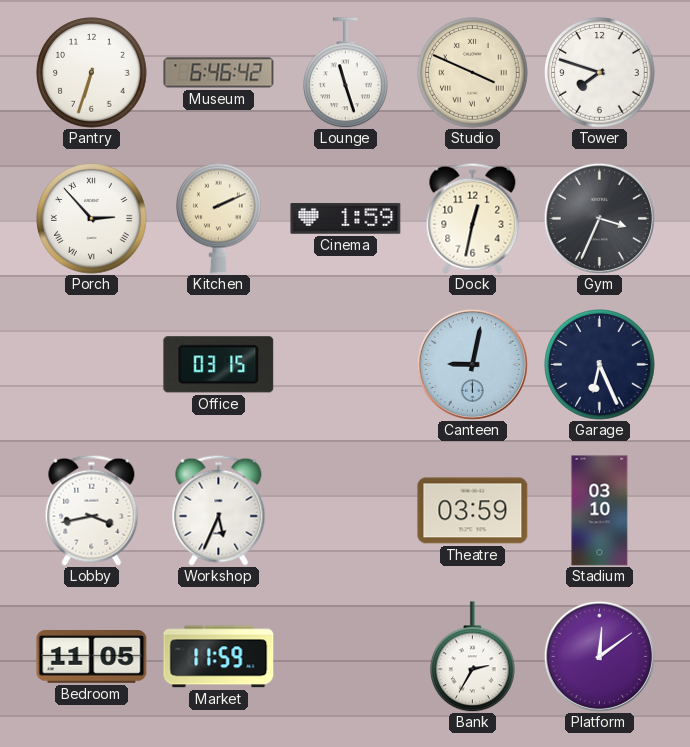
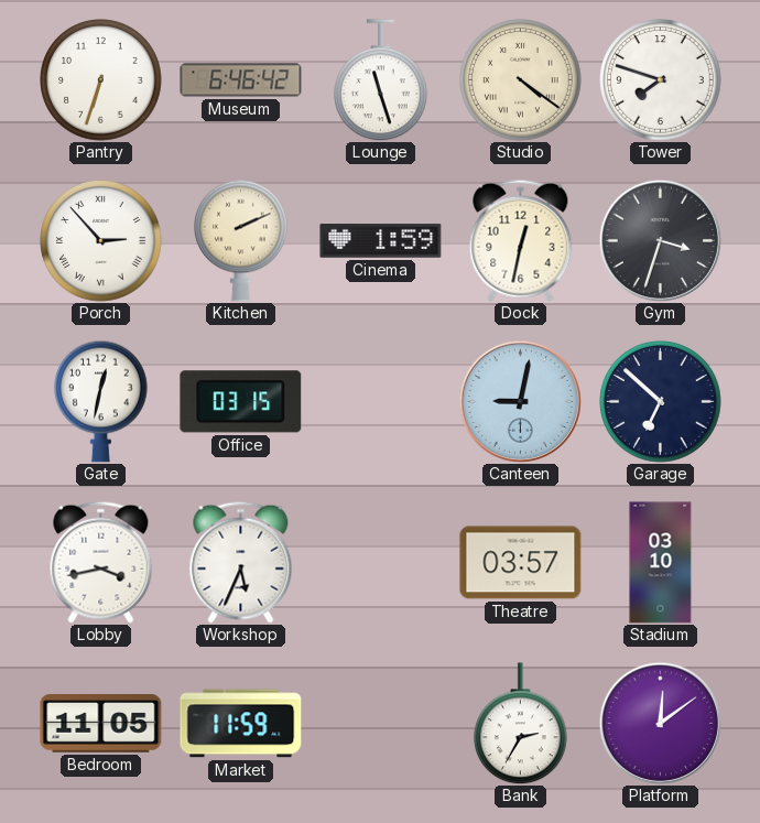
Studio: 3:49 -> 4:21 (521, 80)
Gym: 3:34 -> 3:33 (660, 240)
Gate: none -> 12:32 (101, 401)
Garage: 6:26 -> 6:52 (661, 402)
Theatre: 03:59 -> 03:57 (521, 563)
